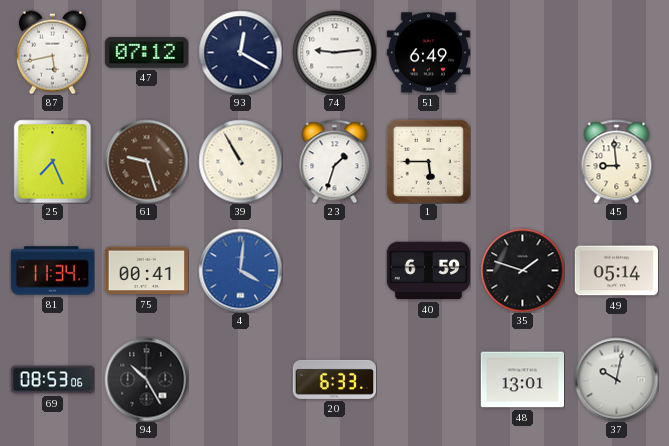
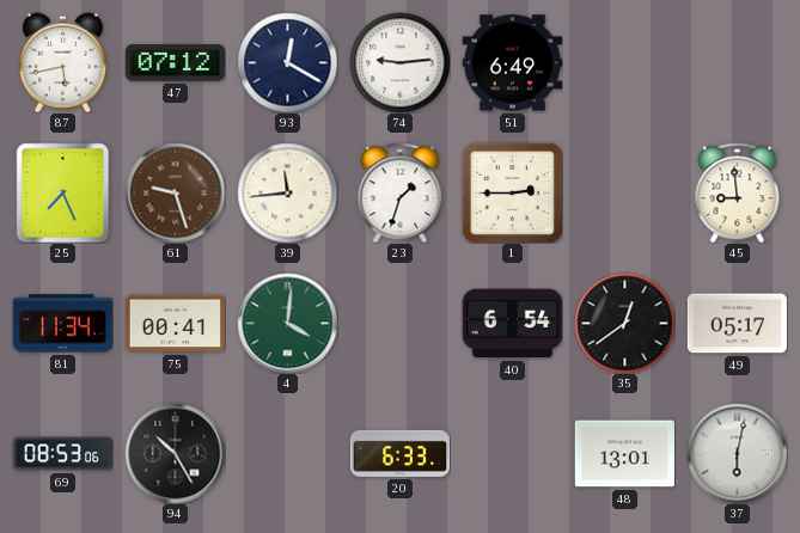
39: 10:55 -> 11:44 (287, 192)
1: 5:45 -> 2:45 (512, 192)
4 dial: blue -> green (287, 323)
40: 6:59 -> 6:54 (512, 324)
35: 1:48 -> 12:39 (624, 323)
49: 05:14 -> 05:17 (737, 324)
37: 10:02 -> 6:02 (737, 453)
